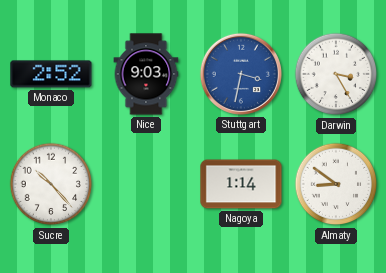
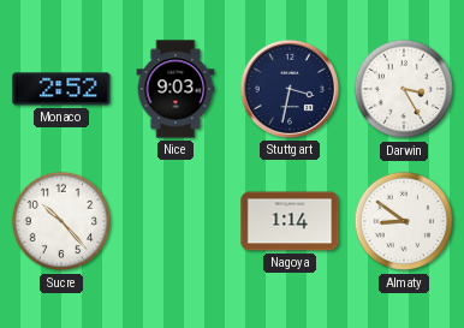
Stuttgart dial: blue -> navy (290, 89)
